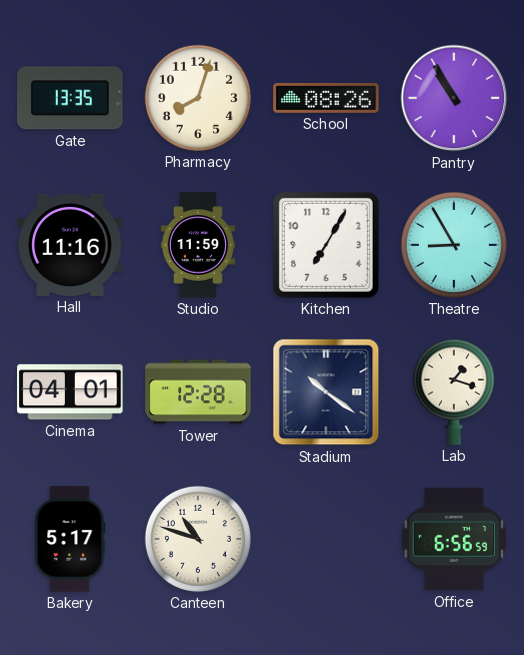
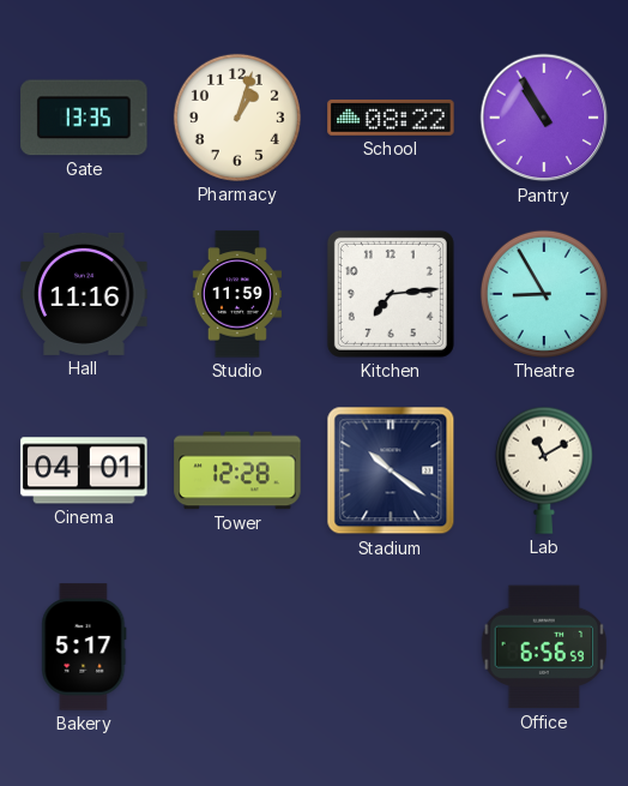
Pharmacy: 8:03 -> 1:03 (237, 118)
School: 08:26 -> 08:22 (391, 118)
Kitchen: 7:05 -> 7:14 (391, 294)
Lab: 1:18 -> 11:10 (544, 470)
Canteen: 10:48 -> none (198, 539)
